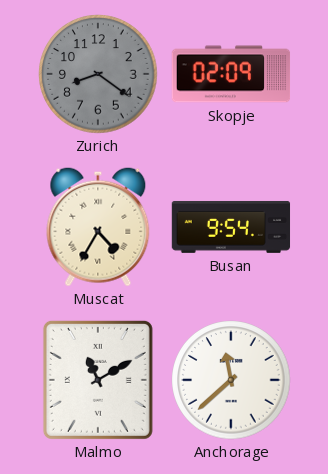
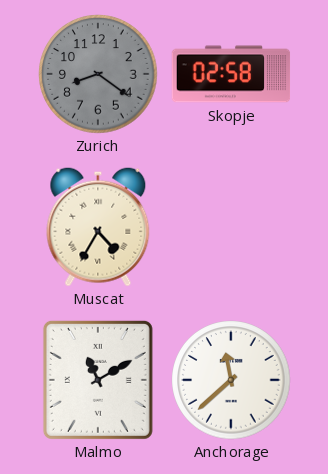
Skopje: 02:09 -> 02:58 (231, 74)
Busan: 9:54 -> none (231, 227)
